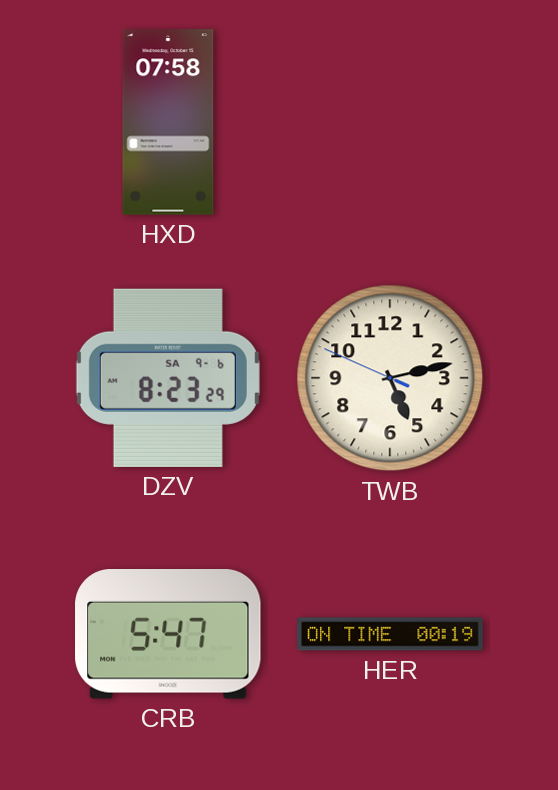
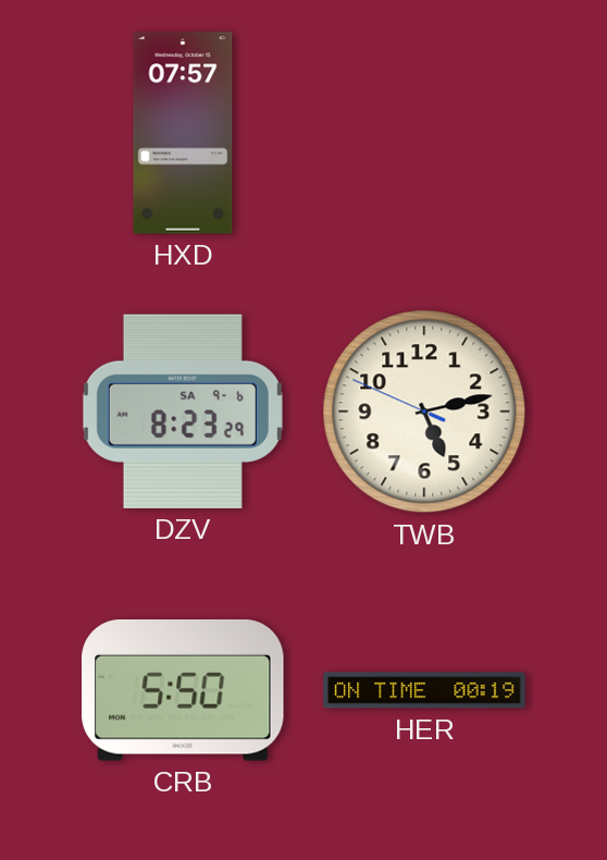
HXD: 07:58 -> 07:57 (183, 133)
CRB: 5:47 -> 5:50 (183, 691)
